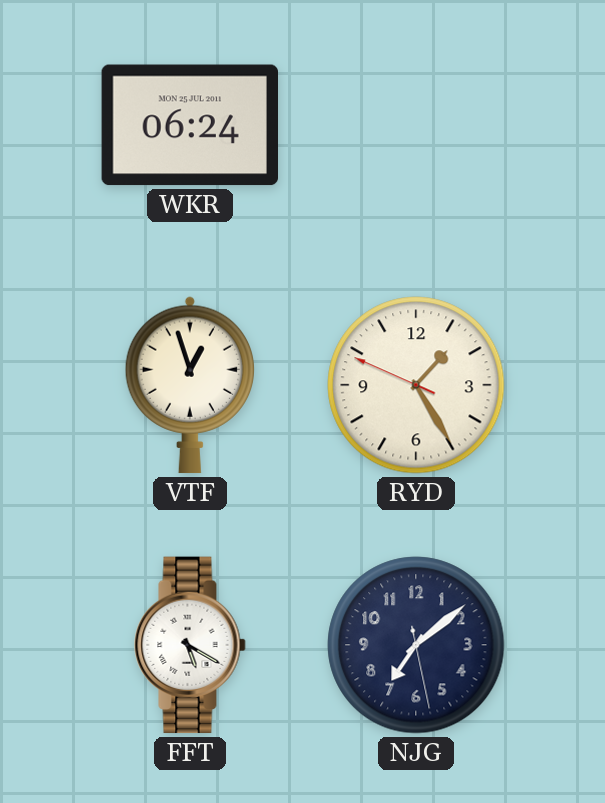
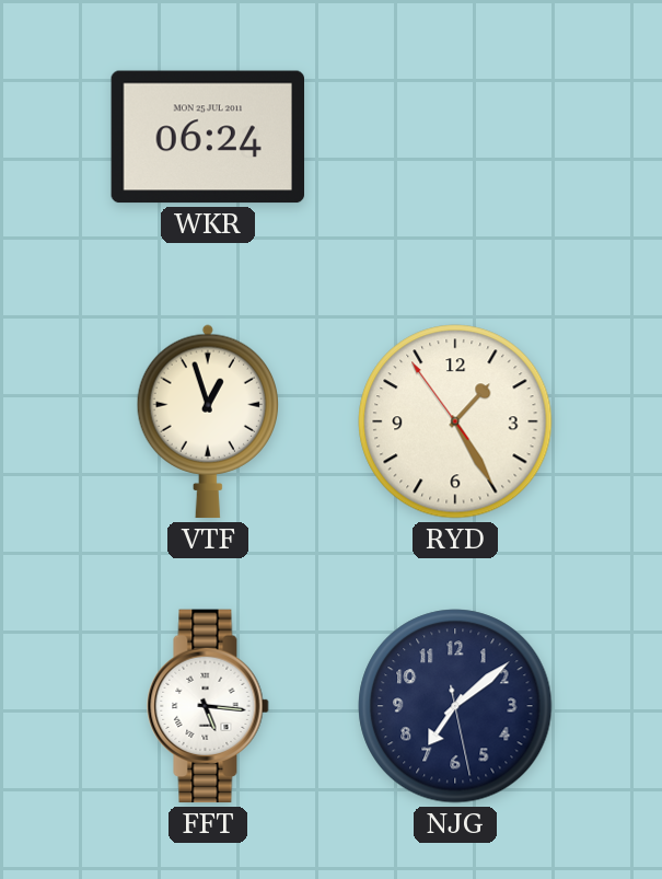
RYD: 1:24:49 -> 1:24:54 (455, 421)
FFT: 5:20 -> 5:16 (208, 706)
